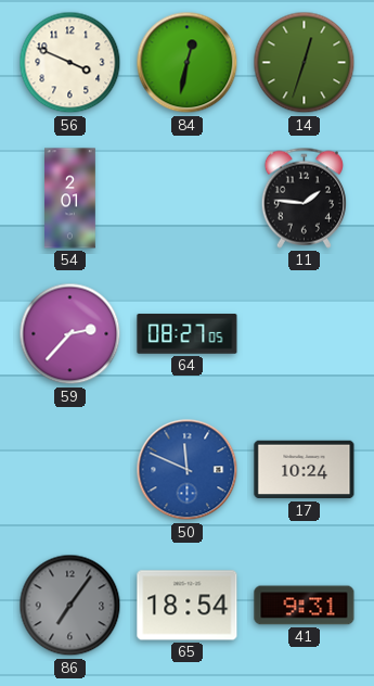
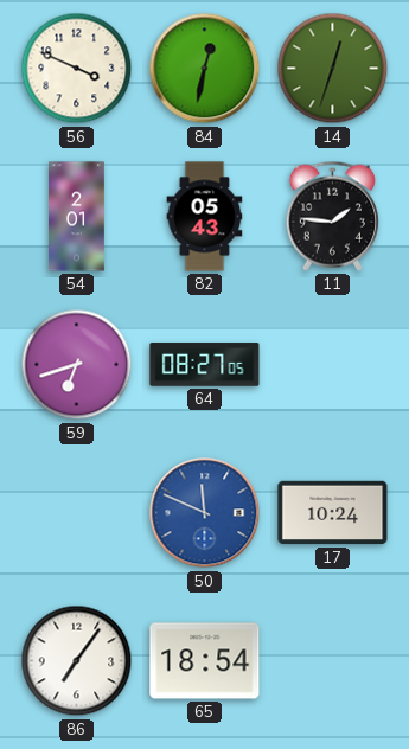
82: none -> 05:43 (205, 217)
59: 2:37 -> 6:42 (77, 365)
86 dial: grey -> white (77, 661)
41: 9:31 -> none (305, 606)
